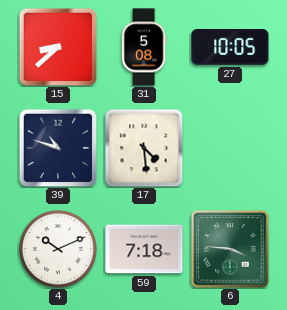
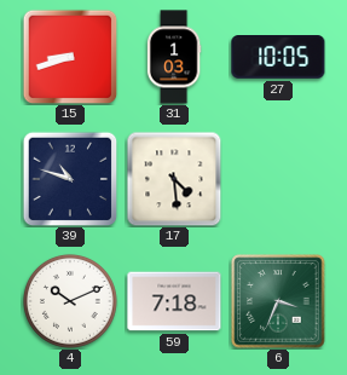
15: 8:38 -> 8:42 (70, 57)
31: 5:08 -> 1:03 (174, 57)
6: 3:46 -> 3:34 (278, 301)
